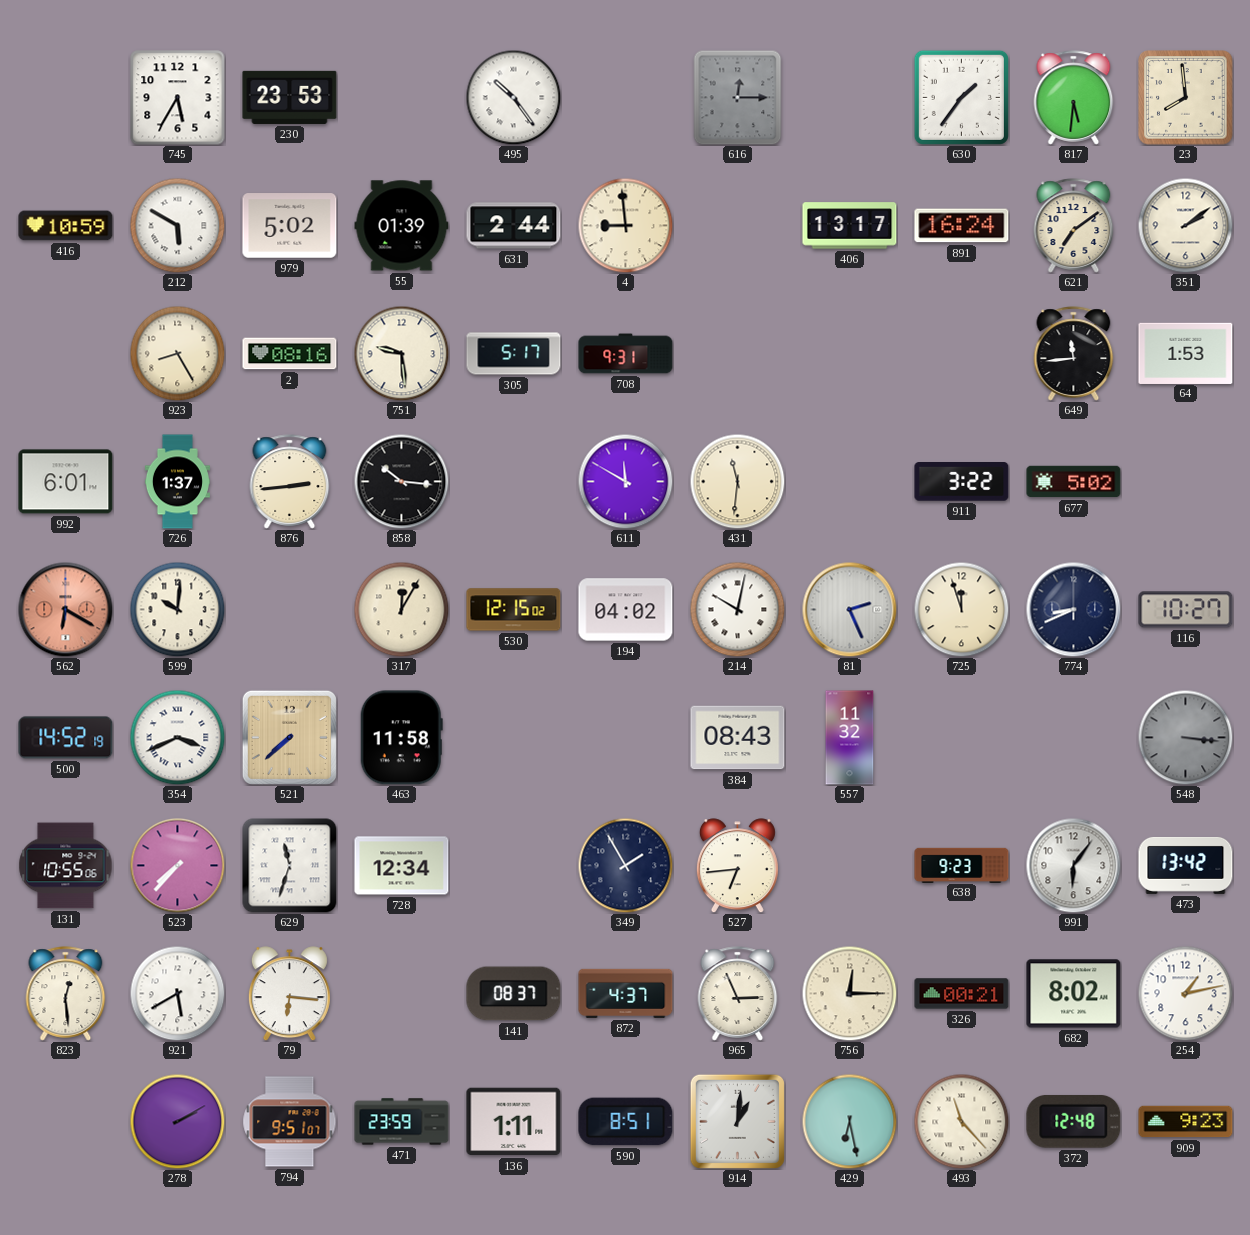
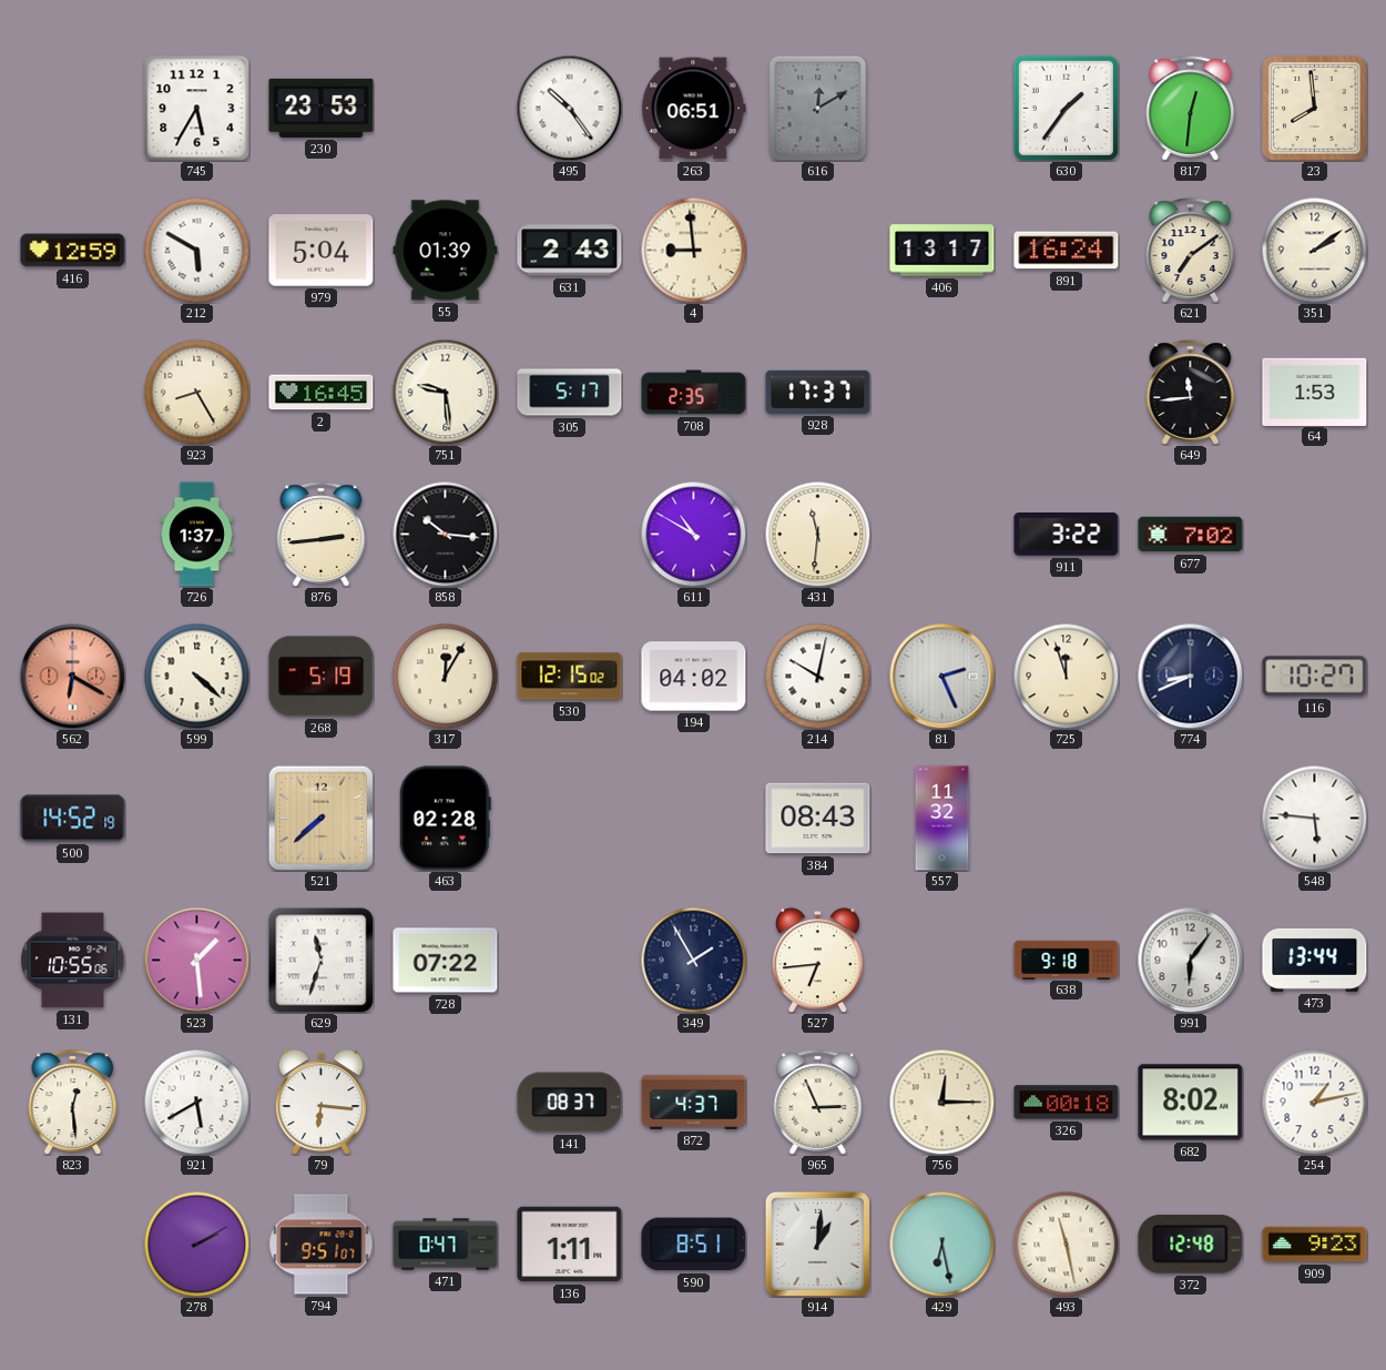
263: none -> 06:51 (694, 109)
616: 12:15 -> 12:10 (818, 108)
817: 5:31 -> 12:31 (1191, 109)
416: 10:59 -> 12:59 (73, 251)
979: 5:02 -> 5:04 (322, 251)
631: 2:44 -> 2:43 (570, 251)
2: 08:16 -> 16:45 (322, 393)
708: 9:31 -> 2:35 (694, 393)
928: none -> 17:37 (818, 392)
992: 6:01 -> none (66, 482)
611: 11:50 -> 10:50 (693, 534)
677: 5:02 -> 7:02 (1191, 535)
599: 10:01 -> 4:22 (196, 676)
268: none -> 5:19 (322, 677)
354: 3:41 -> none (177, 737)
463: 11:58 -> 02:28 (445, 819)
548: 3:16 -> 5:46 (1314, 818)
548 dial: grey -> white (1314, 818)
523: 7:37 -> 1:29 (196, 960)
728: 12:34 -> 07:22 (446, 961)
638: 9:23 -> 9:18 (1067, 960)
473: 13:42 -> 13:44 (1315, 960)
326: 00:21 -> 00:18 (1067, 1103)
471: 23:59 -> 0:47 (446, 1245)
493: 11:23 -> 11:28 (1066, 1244)
